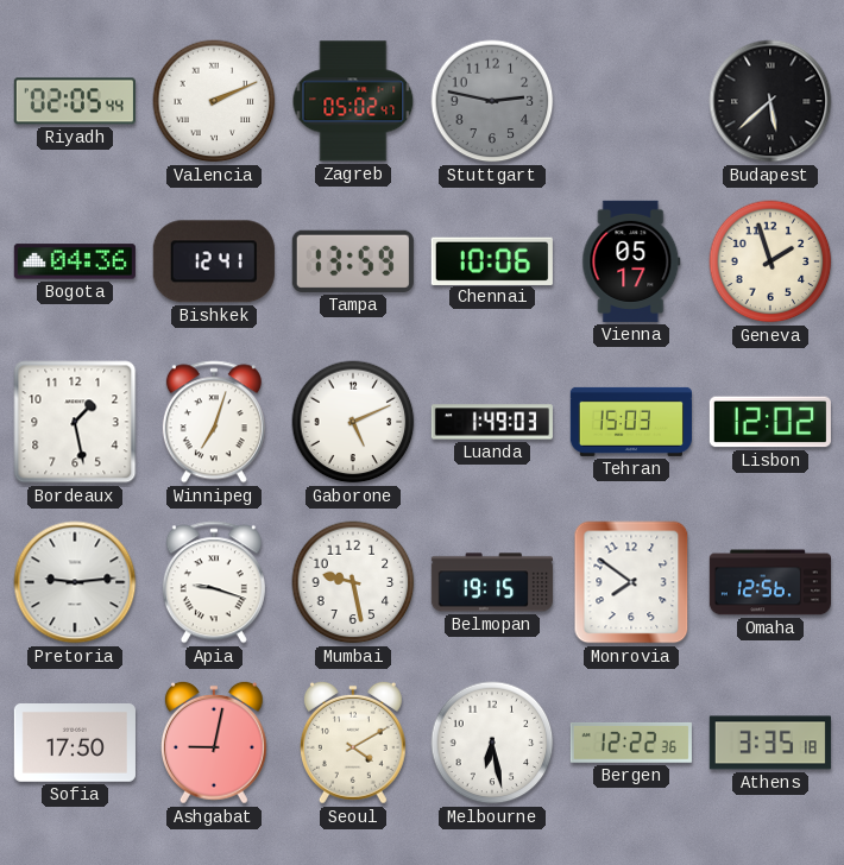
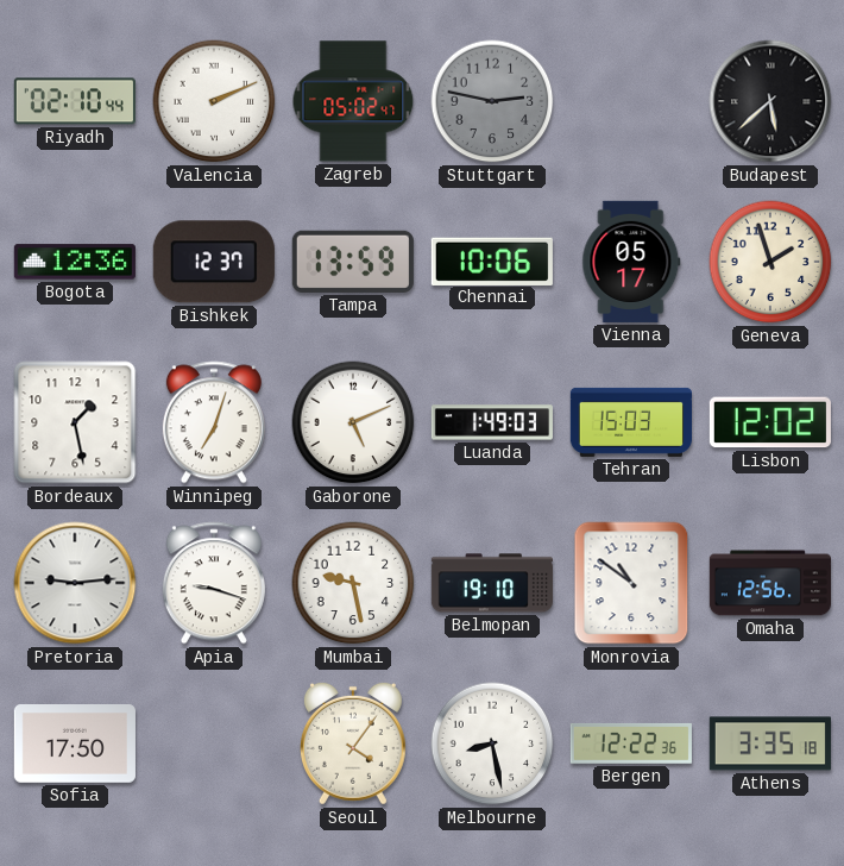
Riyadh: 02:05 -> 02:10 (75, 101)
Bogota: 04:36 -> 12:36 (75, 262)
Bishkek: 12:41 -> 12:37 (214, 262)
Belmopan: 19:15 -> 19:10 (492, 583)
Monrovia: 7:51 -> 10:51 (631, 583)
Ashgabat: 9:02 -> none (214, 743)
Seoul: 4:10 -> 4:06 (353, 743)
Melbourne: 6:28 -> 8:28 (492, 743)
